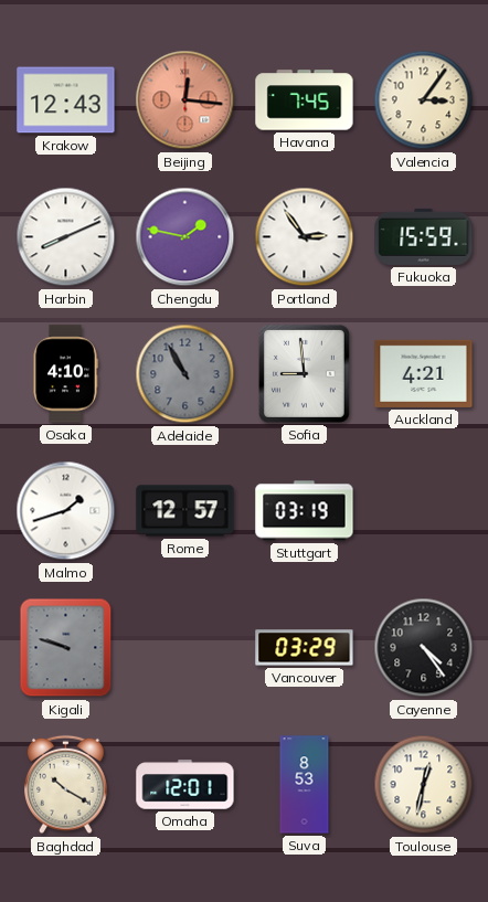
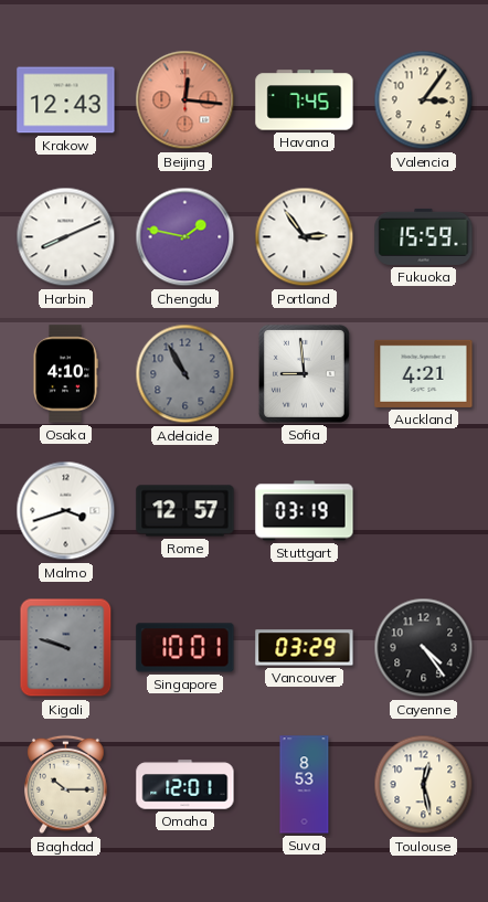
Malmo: 1:42 -> 3:42 (66, 511)
Singapore: none -> 10:01 (185, 648)
Baghdad: 10:20 -> 10:15 (66, 785)
Toulouse: 12:32 -> 12:28 (424, 785)
